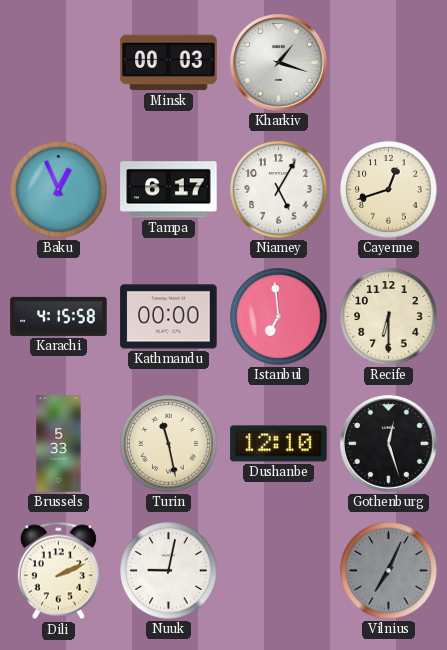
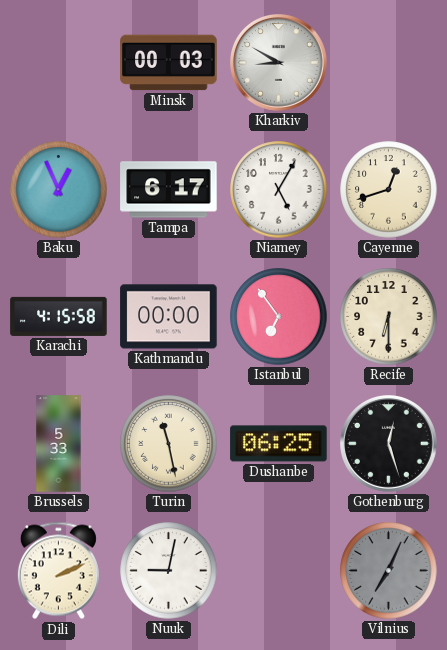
Kharkiv: 1:18 -> 8:50 (279, 63)
Istanbul: 6:59 -> 6:54 (279, 317)
Dushanbe: 12:10 -> 06:25 (279, 444)
